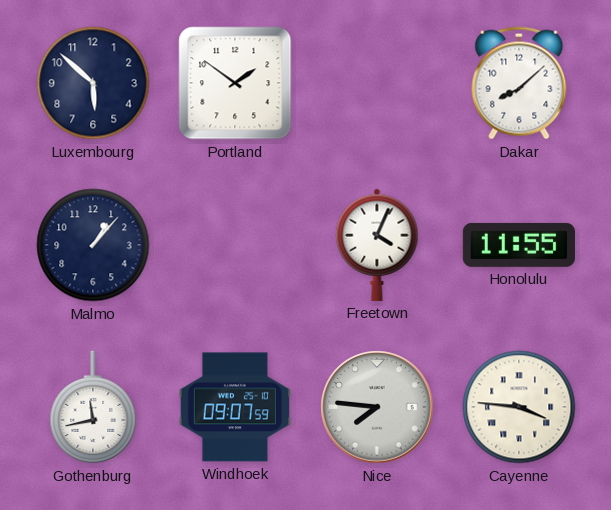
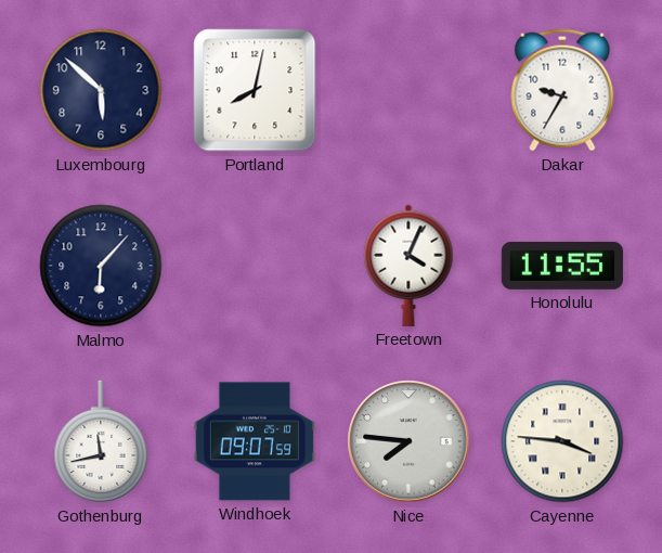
Portland: 1:51 -> 8:02 (255, 90)
Dakar: 8:08 -> 9:35 (562, 90)
Malmo: 1:07 -> 6:07 (101, 266)
